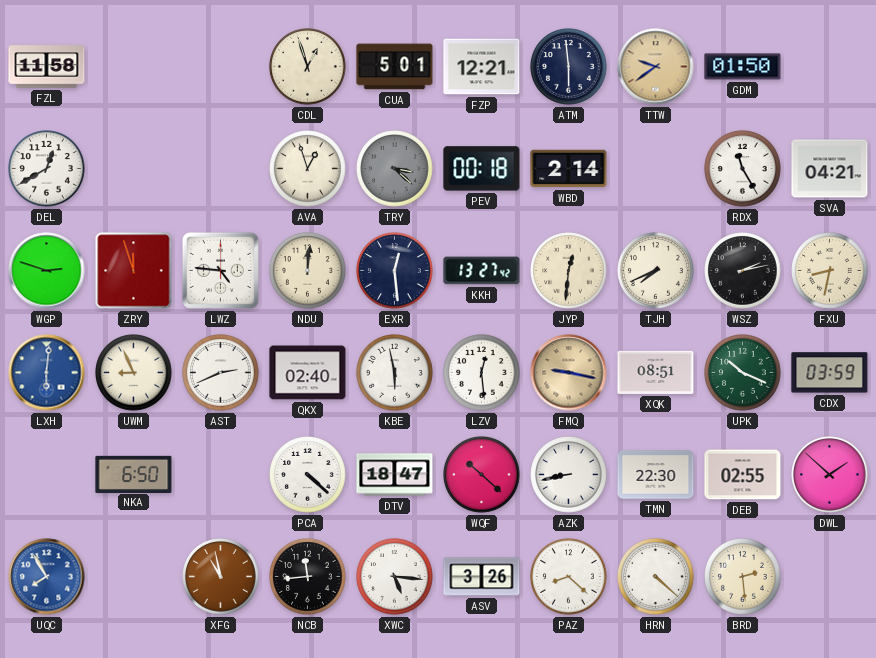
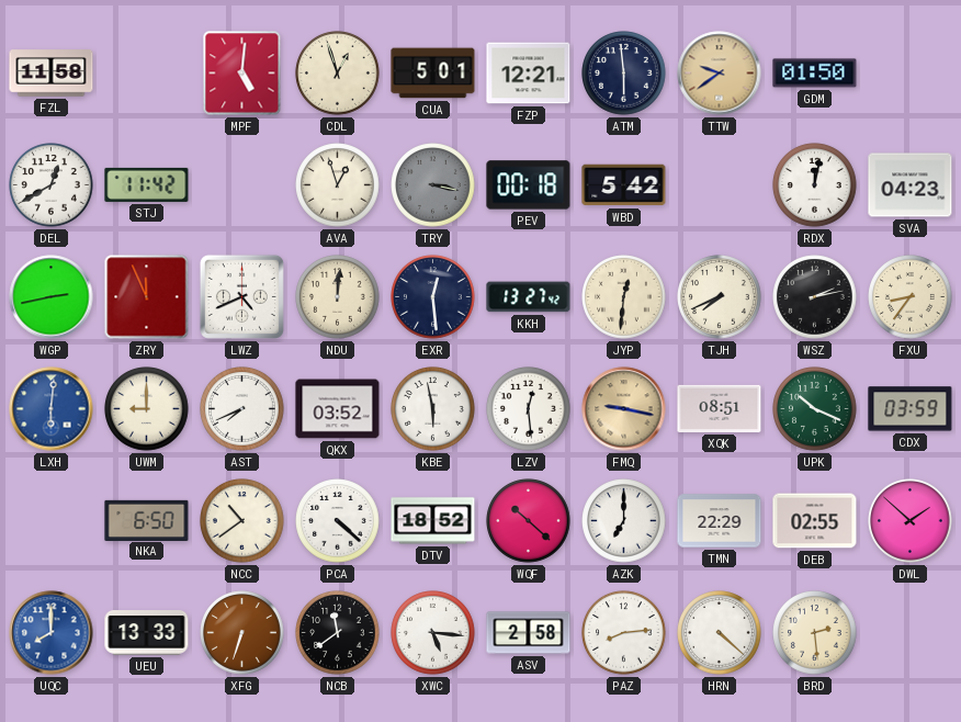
MPF: none -> 5:01 (242, 74)
STJ: none -> 11:42 (147, 184)
TRY: 3:22 -> 3:17 (433, 185)
WBD: 2:14 -> 5:42 (624, 185)
RDX: 11:25 -> 12:02 (815, 185)
SVA: 04:21 -> 04:23 (911, 185)
WGP: 2:48 -> 2:43 (52, 297)
ZRY: 11:57 -> 11:56 (147, 297)
LWZ: 4:46 -> 4:41 (241, 296)
FXU: 8:32 -> 8:36 (911, 297)
UWM: 8:56 -> 9:00 (147, 409)
AST: 2:41 -> 7:41 (242, 409)
QKX: 02:40 -> 03:52 (338, 409)
NCC: none -> 10:39 (242, 521)
DTV: 18:47 -> 18:52 (433, 521)
AZK: 8:43 -> 7:00 (624, 521)
TMN: 22:30 -> 22:29 (720, 521)
UQC: 7:55 -> 8:00 (52, 633)
UEU: none -> 13:33 (147, 633)
XFG: 10:58 -> 6:33 (242, 633)
NCB: 11:44 -> 11:39 (338, 633)
ASV: 3:26 -> 2:58 (529, 633)
PAZ: 8:22 -> 8:14 (624, 633)
